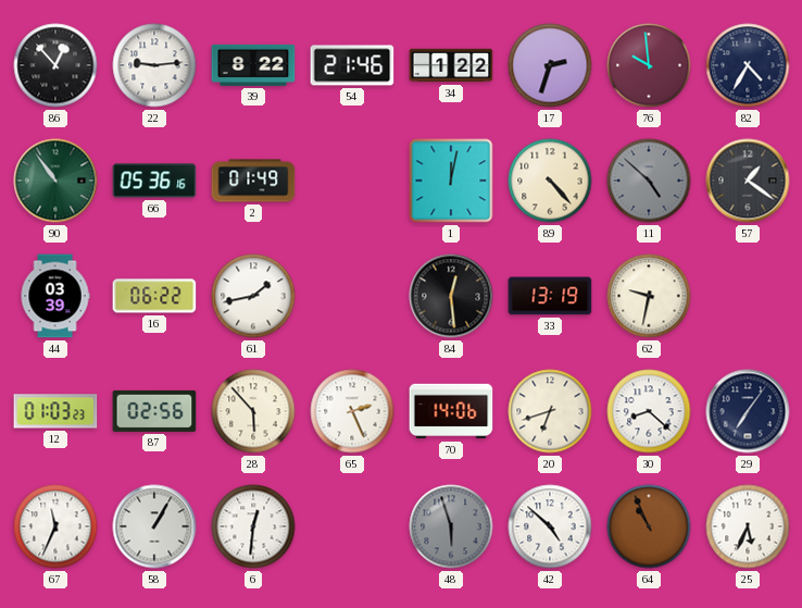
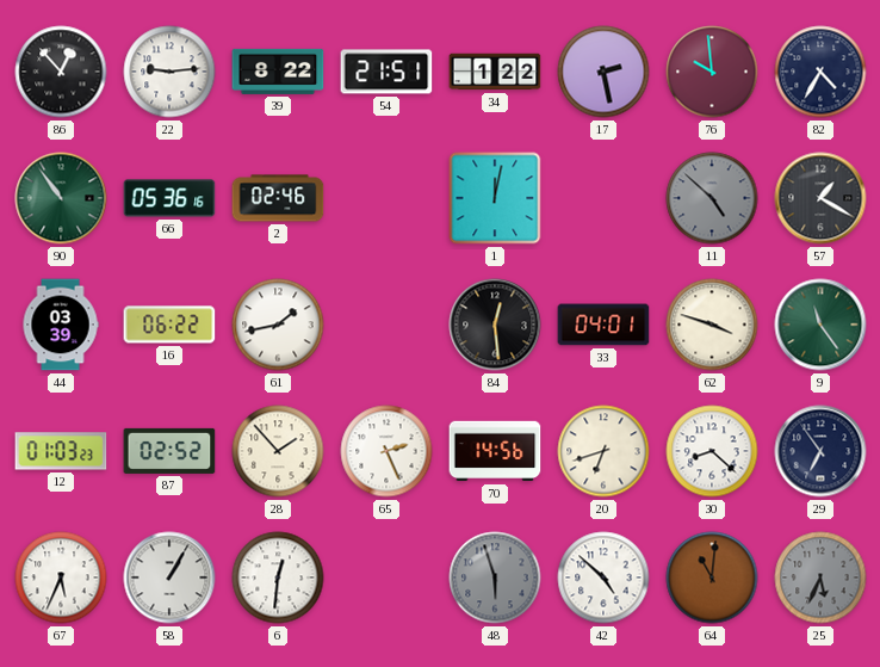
54: 21:46 -> 21:51 (386, 72)
17: 2:33 -> 2:28 (603, 72)
2: 01:49 -> 02:46 (278, 198)
89: 4:23 -> none (550, 181)
57: 1:21 -> 1:20 (820, 198)
33: 13:19 -> 04:01 (603, 325)
62: 9:32 -> 3:48 (712, 325)
9: none -> 11:24 (820, 325)
87: 02:56 -> 02:52 (169, 451)
28: 5:53 -> 1:53 (278, 451)
70: 14:06 -> 14:56 (495, 451)
29: 7:06 -> 6:54 (820, 451)
67: 11:34 -> 5:34 (61, 578)
64: 10:56 -> 11:01 (712, 578)
25 dial: white -> grey (820, 578)
